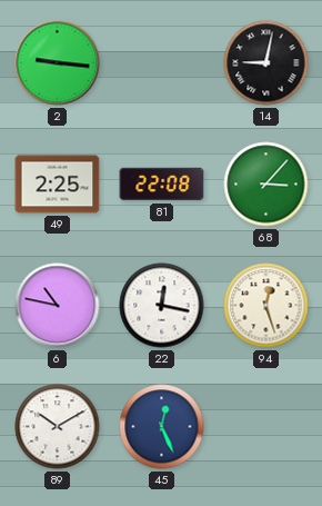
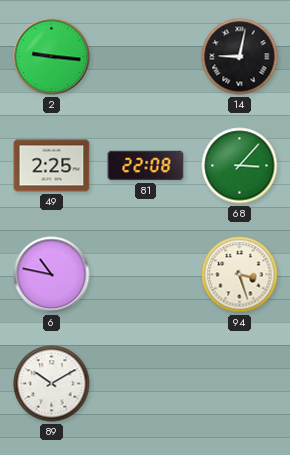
22: 12:17 -> none (162, 306)
94: 12:27 -> 3:27 (240, 275)
45: 12:26 -> none (162, 427)
